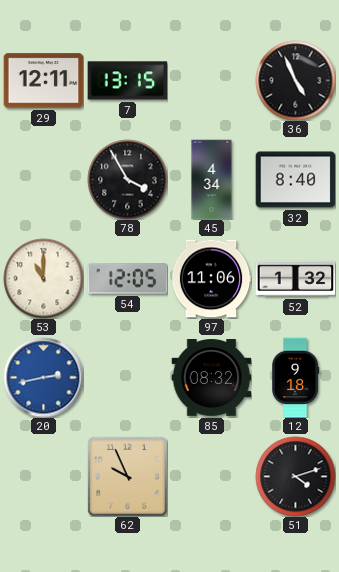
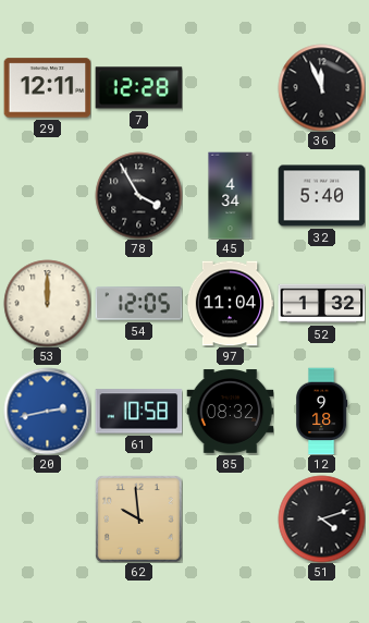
7: 13:15 -> 12:28 (138, 88)
36: 4:56 -> 11:56 (321, 87)
32: 8:40 -> 5:40 (321, 196)
53: 11:00 -> 12:00 (47, 303)
97: 11:06 -> 11:04 (230, 304)
61: none -> 10:58 (138, 412)
62: 9:56 -> 9:59 (139, 520)
